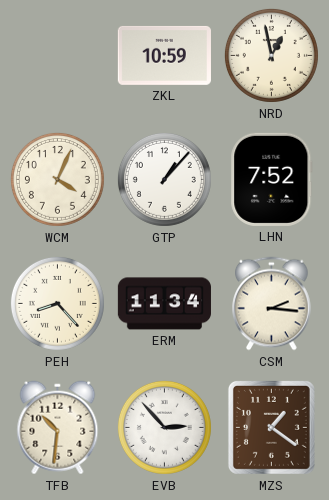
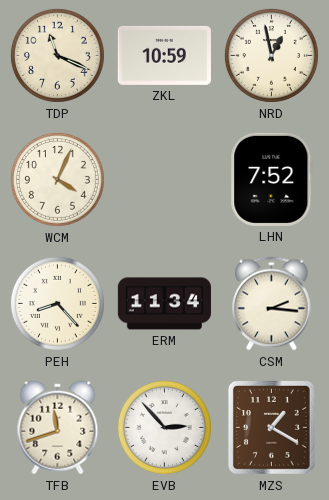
TDP: none -> 11:19 (57, 55)
GTP: 1:07 -> none (164, 179)
TFB: 10:31 -> 11:42 (58, 428)
MZS: 1:21 -> 1:20 (271, 427)
